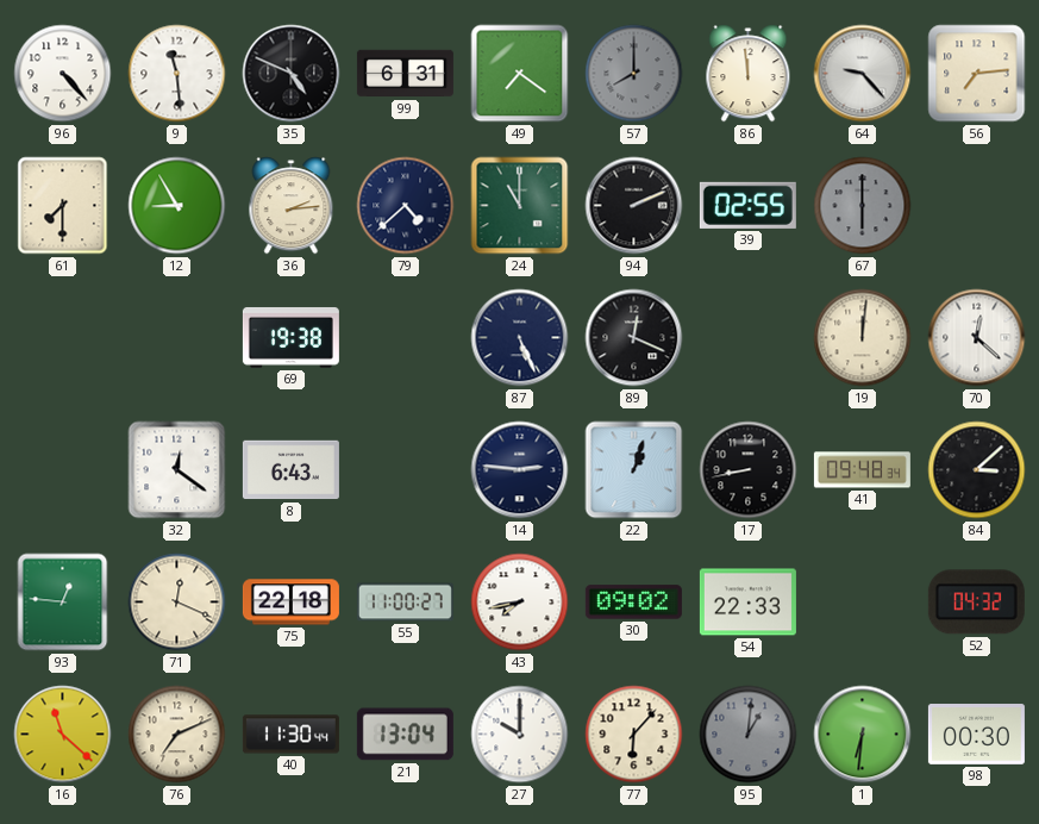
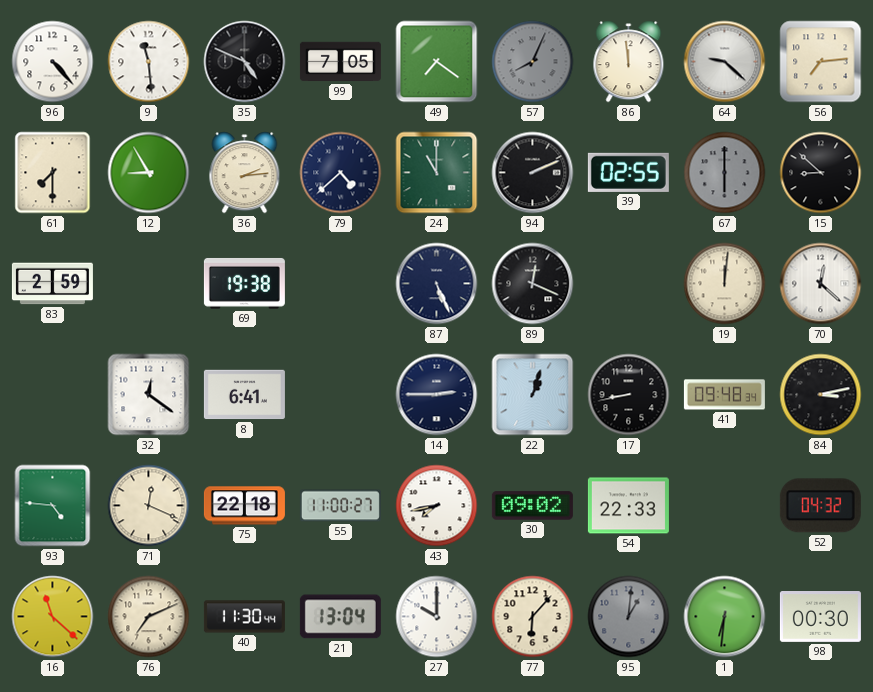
99: 6:31 -> 7:05 (340, 62)
57: 8:00 -> 8:04 (533, 62)
64: 9:23 -> 9:22 (725, 62)
15: none -> 8:52 (821, 173)
83: none -> 2:59 (52, 284)
8: 6:43 -> 6:41 (244, 395)
14: 2:46 -> 2:45 (437, 395)
84: 3:08 -> 3:13 (821, 395)
93: 12:46 -> 4:46 (53, 506)
